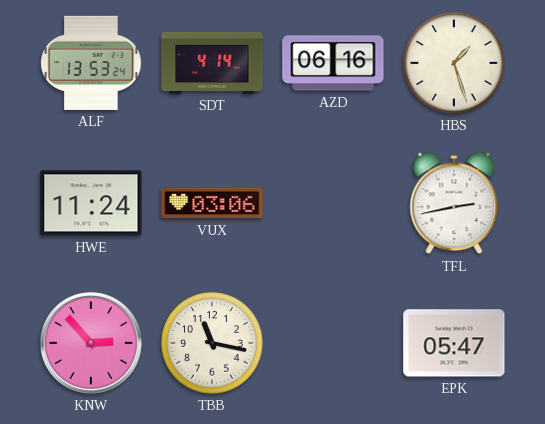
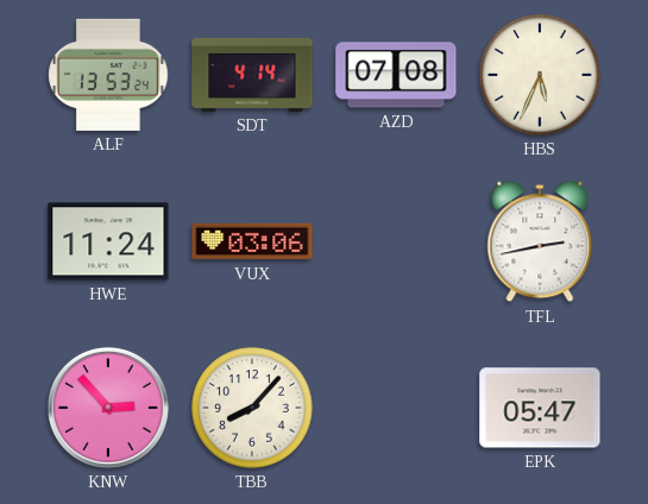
AZD: 06:16 -> 07:08 (396, 75)
HBS: 1:27 -> 5:34 (540, 75)
TBB: 11:17 -> 8:07 (252, 408)
